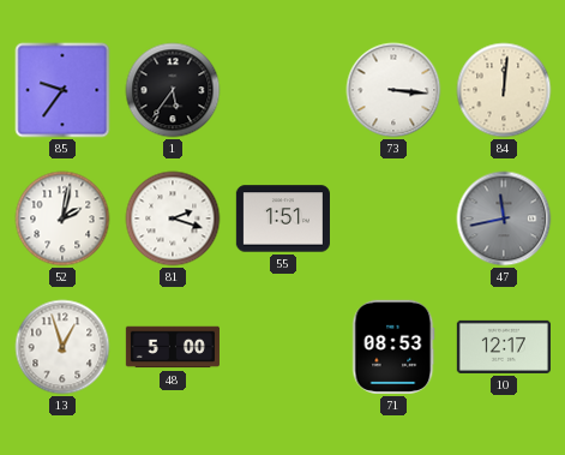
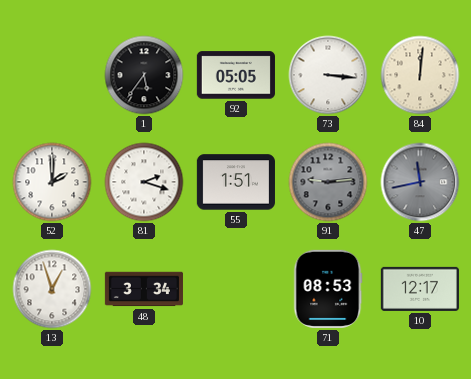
85: 9:36 -> none (62, 90)
92: none -> 05:05 (236, 75)
52: 2:02 -> 2:00 (52, 182)
91: none -> 9:14 (328, 182)
48: 5:00 -> 3:34 (144, 289)
